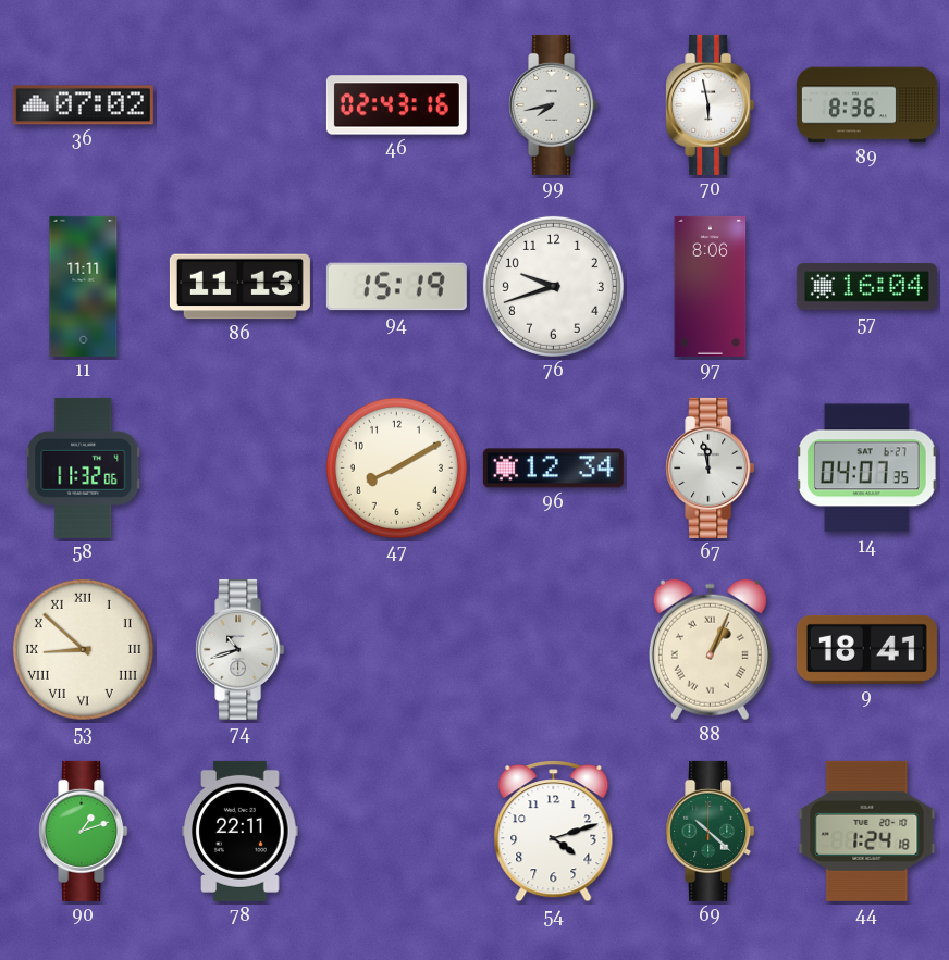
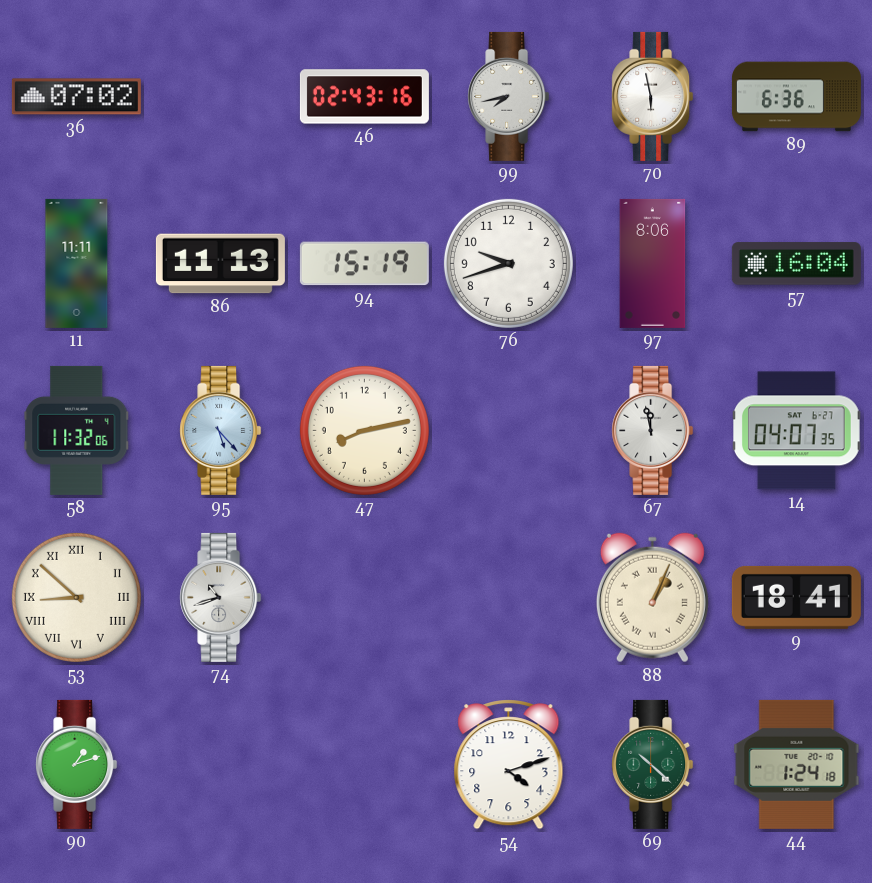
89: 8:36 -> 6:36 (796, 97)
95: none -> 5:23 (221, 430)
47: 8:10 -> 8:13 (364, 430)
96: 12:34 -> none (553, 469)
78: 22:11 -> none (241, 831)
